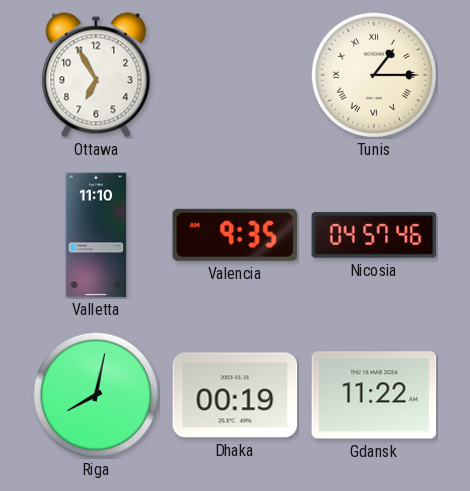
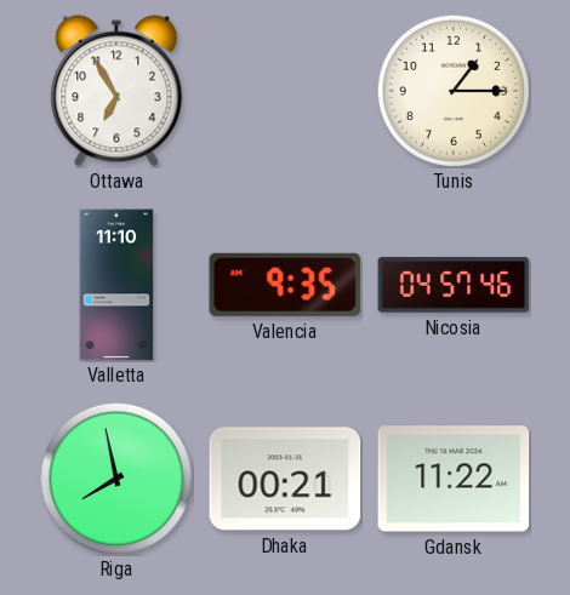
Tunis numerals: Roman -> Arabic (452, 90)
Riga: 8:02 -> 7:58 (115, 477)
Dhaka: 00:19 -> 00:21 (285, 479)
